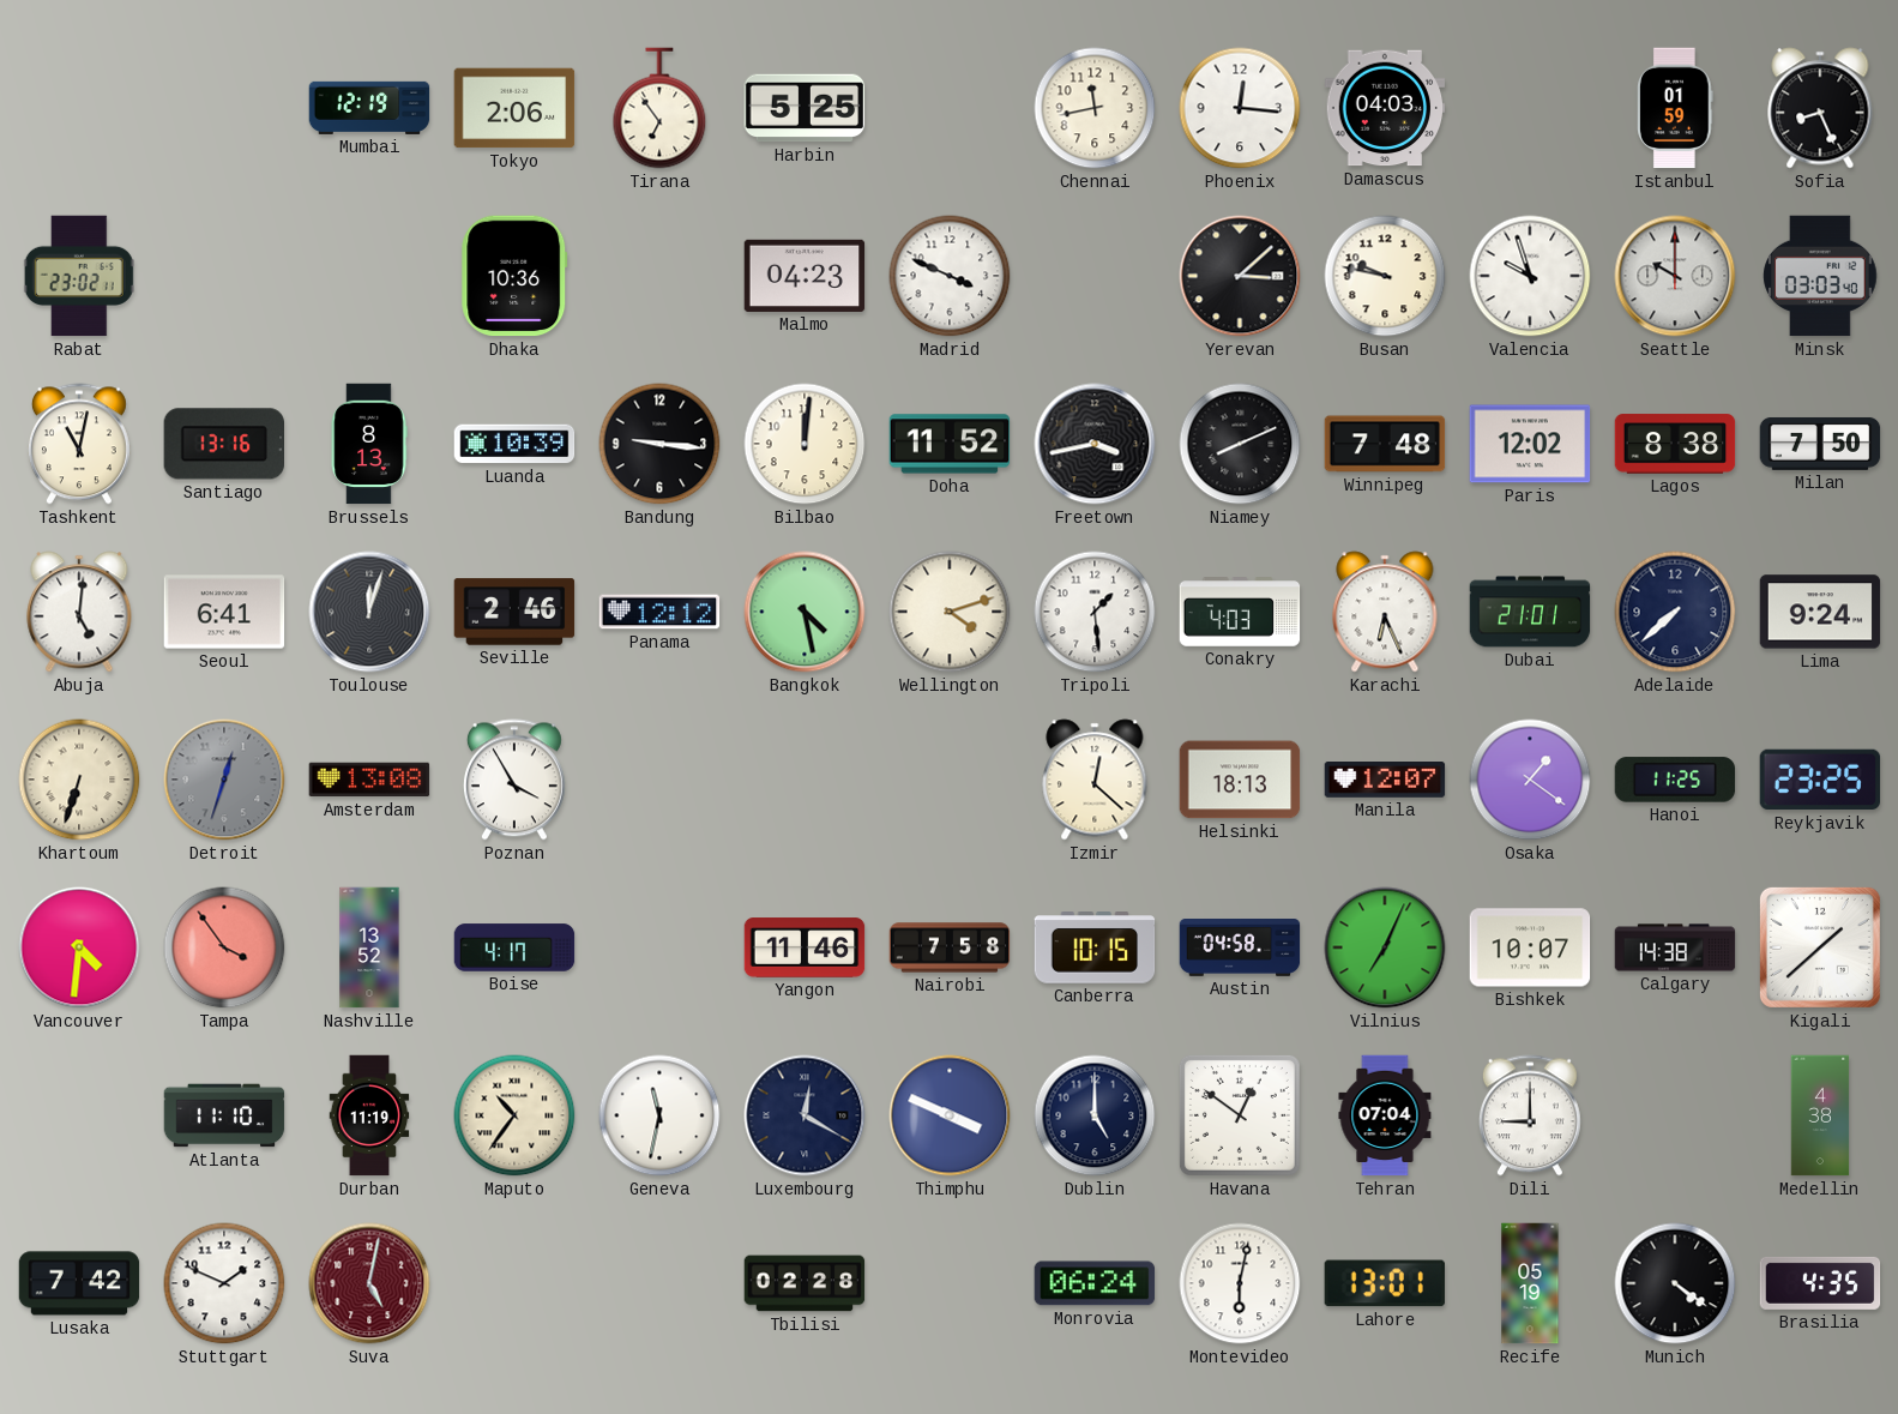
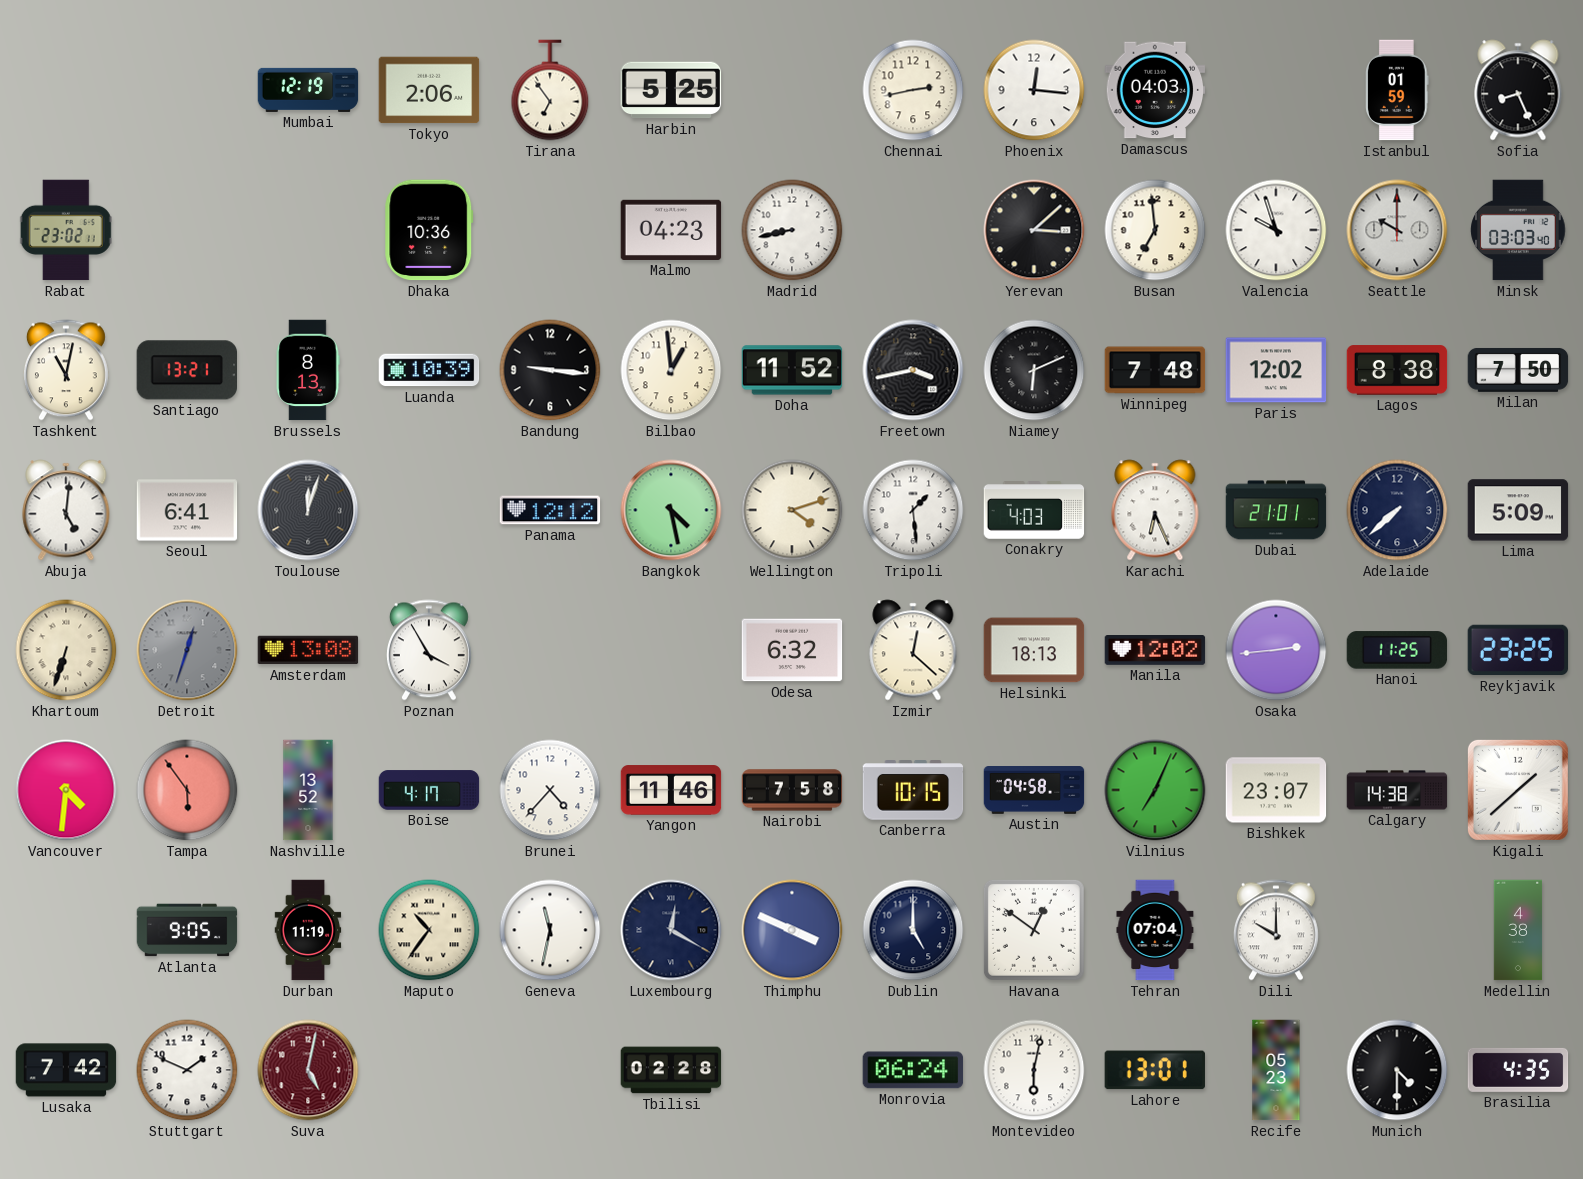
Chennai: 11:43 -> 2:43 (913, 90)
Madrid: 3:49 -> 8:43 (792, 230)
Busan: 9:47 -> 6:59 (1155, 230)
Santiago: 13:16 -> 13:21 (186, 370)
Bilbao: 12:01 -> 12:59 (671, 370)
Niamey: 8:11 -> 6:11 (1034, 370)
Seville: 2:46 -> none (514, 612)
Lima: 9:24 -> 5:09 (1518, 510)
Odesa: none -> 6:32 (792, 650)
Manila: 12:07 -> 12:02 (1155, 651)
Osaka: 1:21 -> 2:44 (1276, 650)
Tampa: 3:54 -> 5:54 (187, 790)
Brunei: none -> 4:37 (550, 790)
Bishkek: 10:07 -> 23:07 (1276, 790)
Atlanta: 11:10 -> 9:05 (187, 930)
Dili: 9:00 -> 10:00 (1276, 930)
Recife: 05:19 -> 05:23 (1276, 1070)
Munich: 4:21 -> 4:30 (1397, 1070)
